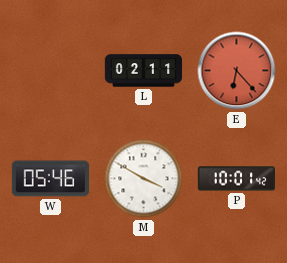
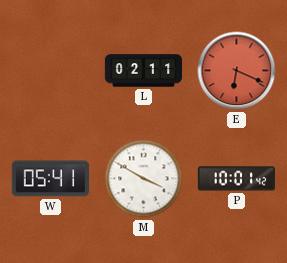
E: 6:23 -> 6:19 (237, 71)
W: 05:46 -> 05:41 (51, 179)
